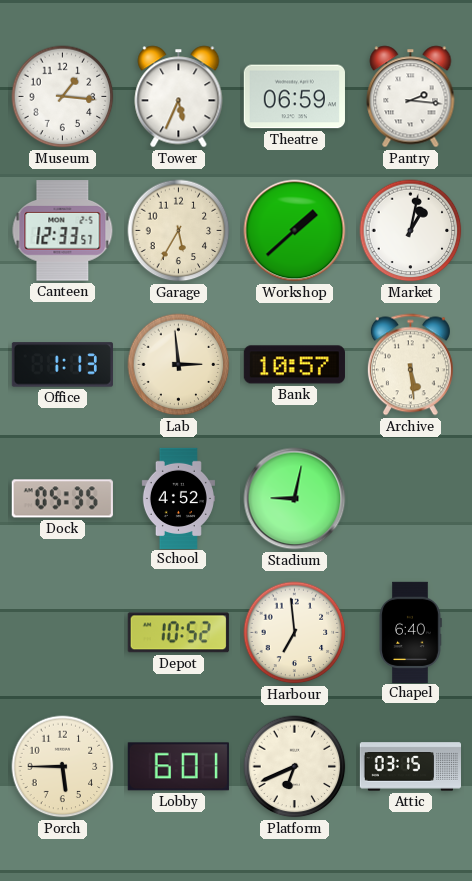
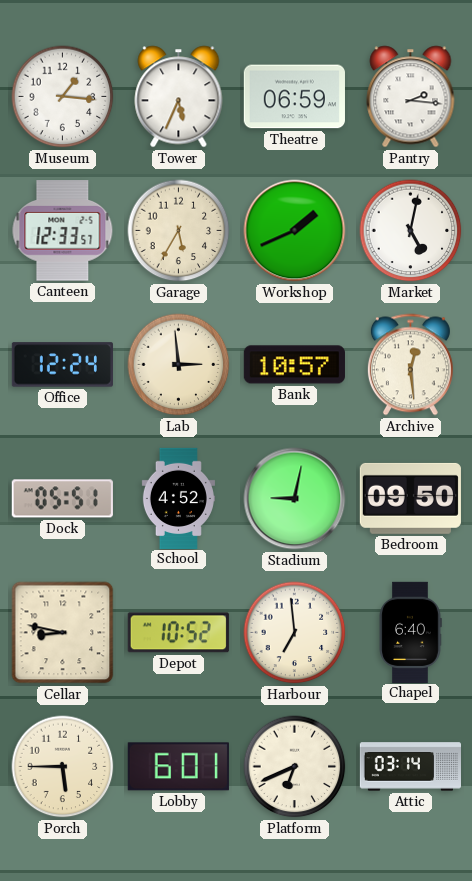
Workshop: 1:38 -> 1:41 (295, 231)
Market: 1:02 -> 5:02 (411, 231)
Office: 1:13 -> 12:24 (62, 365)
Archive: 5:29 -> 12:29 (410, 365)
Dock: 05:35 -> 05:51 (62, 499)
Bedroom: none -> 09:50 (410, 498)
Cellar: none -> 8:47 (63, 633)
Attic: 03:15 -> 03:14 (410, 767)
